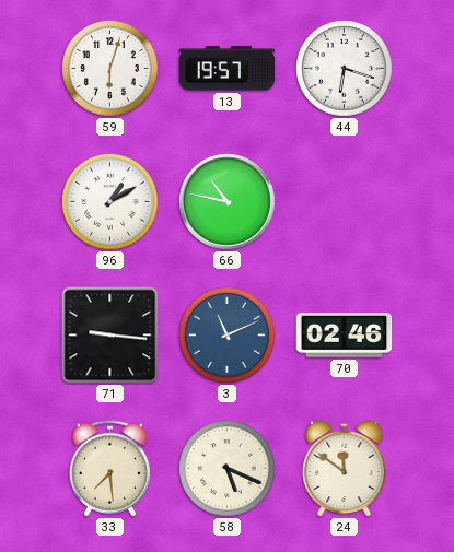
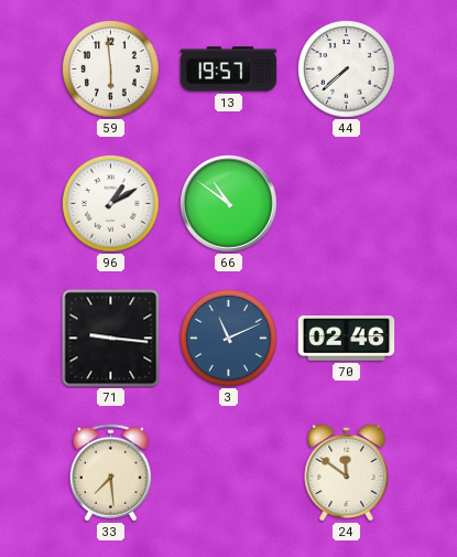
59: 6:03 -> 5:59 (111, 69)
44: 6:18 -> 7:38 (347, 69)
66: 10:47 -> 10:51 (229, 204)
58: 5:19 -> none (228, 469)
